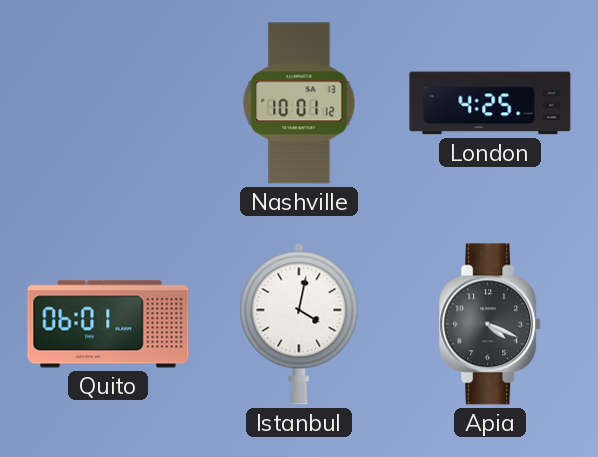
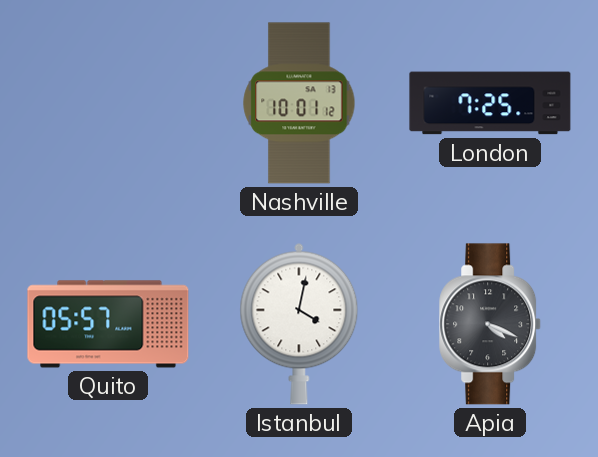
London: 4:25 -> 7:25 (490, 103)
Quito: 06:01 -> 05:57 (108, 324)
